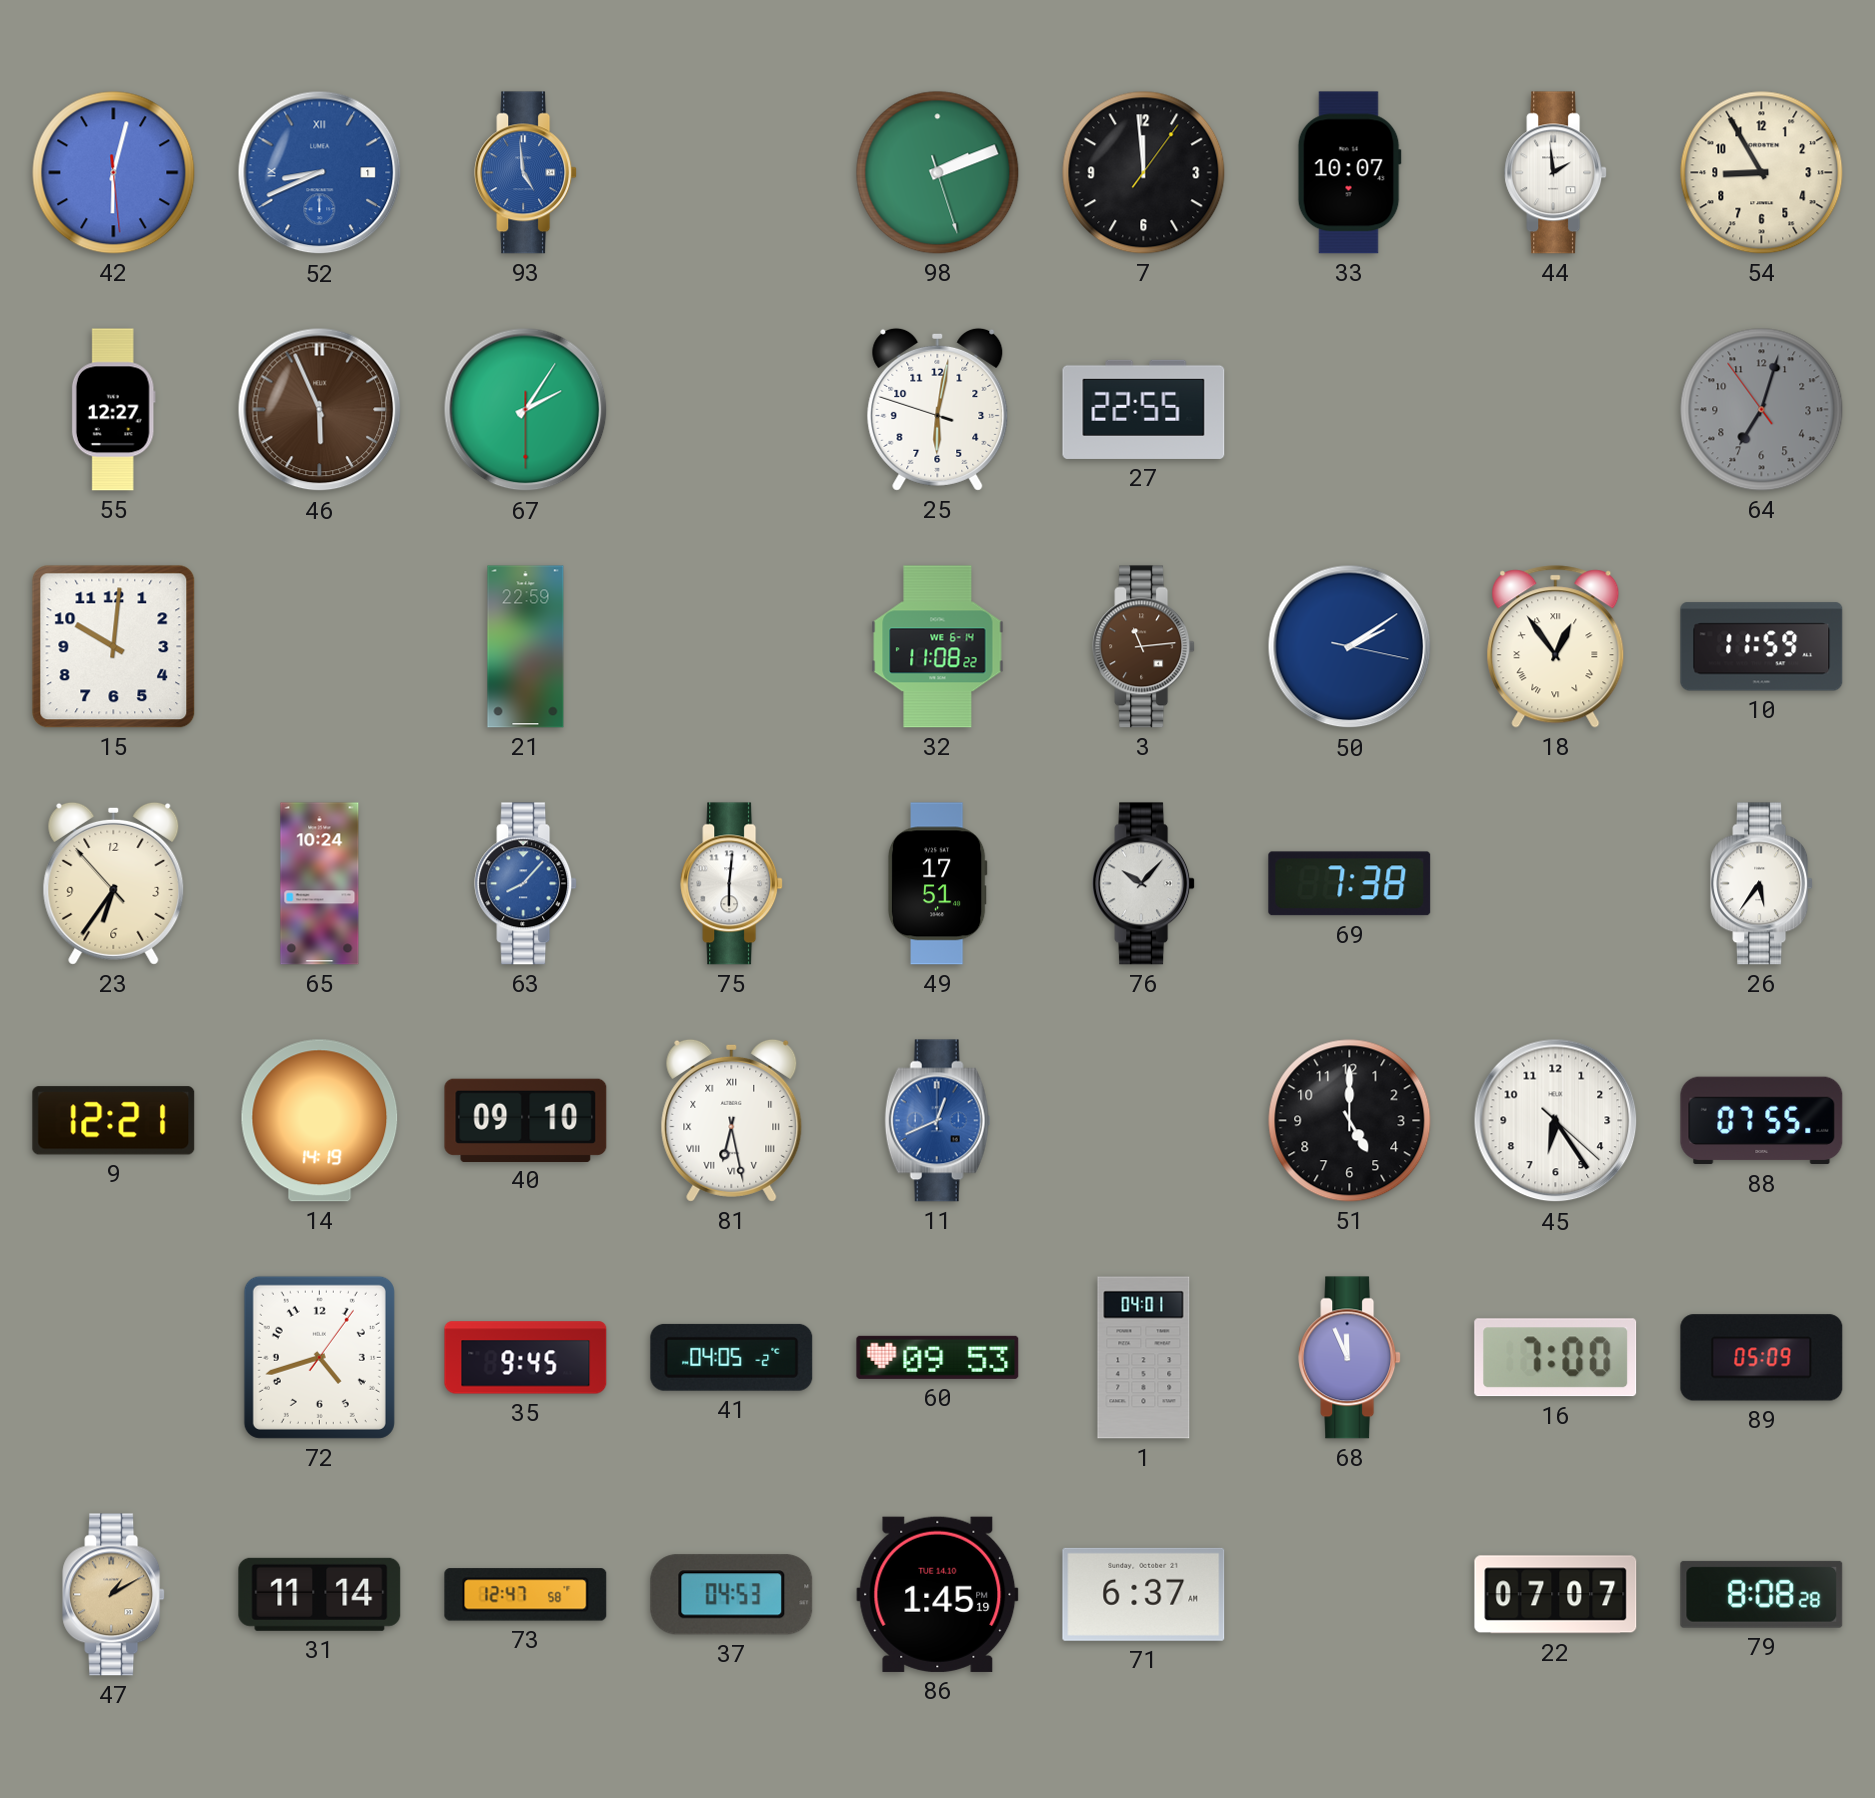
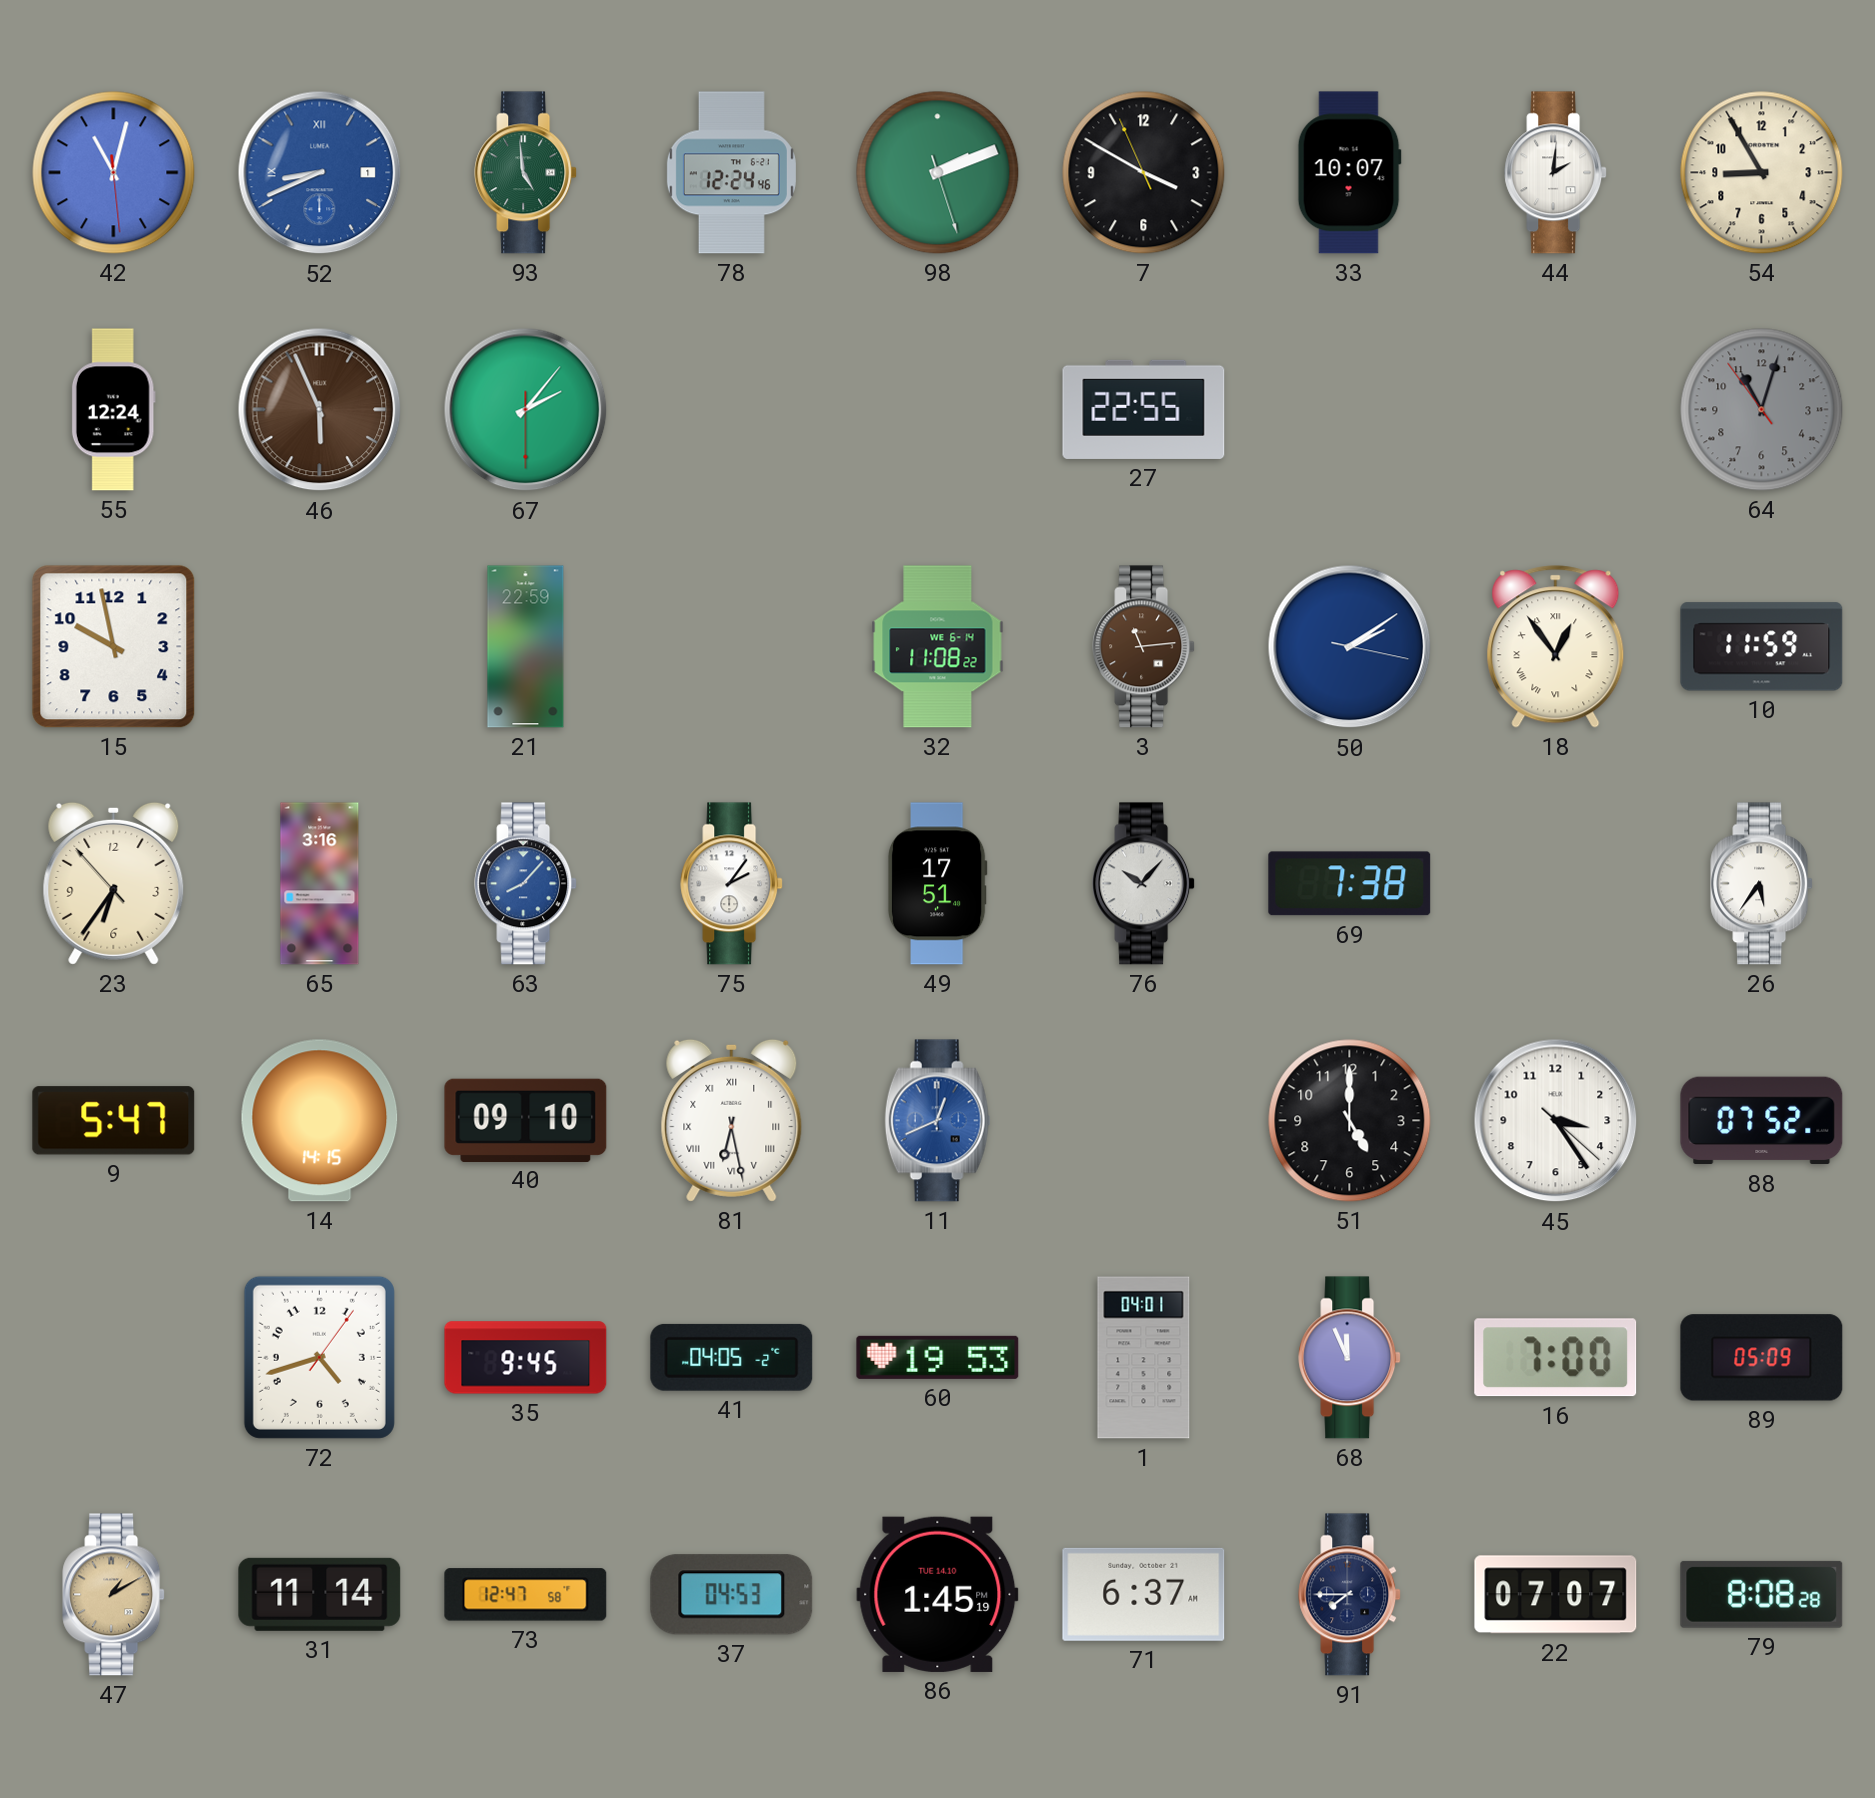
42: 6:02 -> 11:02 (114, 173)
93 dial: blue -> green (526, 173)
78: none -> 12:24 (731, 173)
7: 11:59 -> 3:49 (1144, 173)
44: 1:59 -> 2:01 (1556, 173)
55: 12:27 -> 12:24 (113, 410)
67: 2:05 -> 2:06 (526, 410)
25: 6:01 -> none (938, 409)
64: 7:02 -> 11:02 (1762, 410)
15: 10:01 -> 9:58 (114, 647)
65: 10:24 -> 3:16 (320, 884)
75: 6:01 -> 2:06 (732, 884)
9: 12:21 -> 5:47 (114, 1121)
14: 14:19 -> 14:15 (320, 1121)
45: 6:24 -> 3:24 (1556, 1121)
88: 07:55 -> 07:52 (1762, 1121)
60: 09:53 -> 19:53 (938, 1357)
91: none -> 7:45 (1350, 1595)
